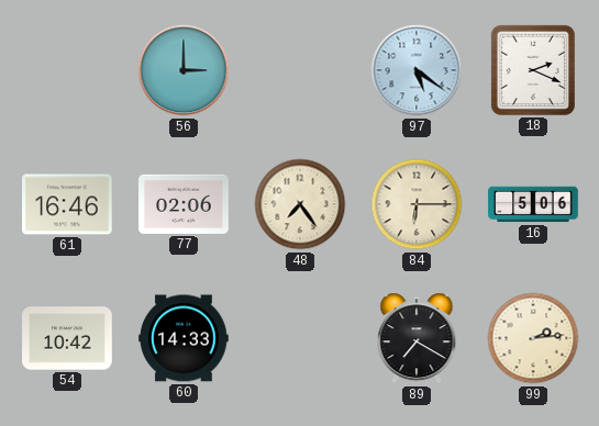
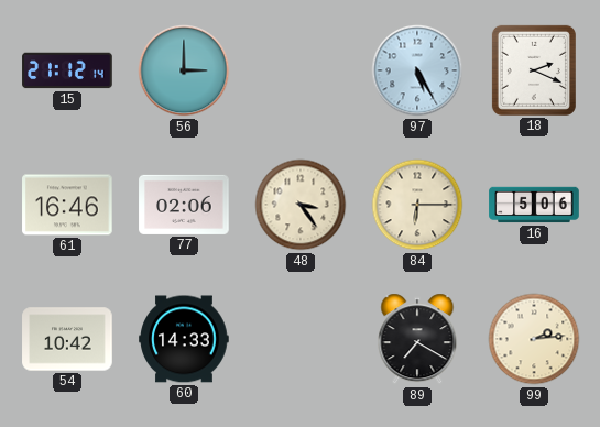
15: none -> 21:12 (67, 70)
97: 5:21 -> 5:25 (417, 70)
48: 7:24 -> 3:24 (301, 205)
